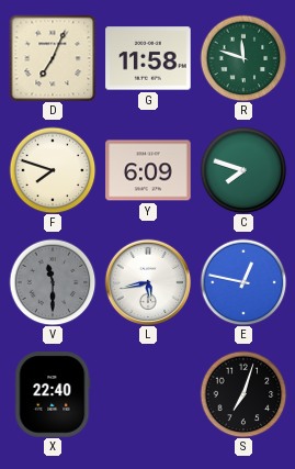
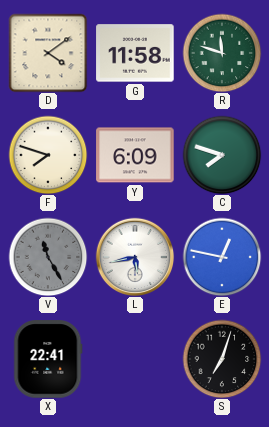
D: 7:04 -> 4:09 (48, 53)
V: 11:30 -> 11:25 (48, 257)
X: 22:40 -> 22:41 (48, 359)
